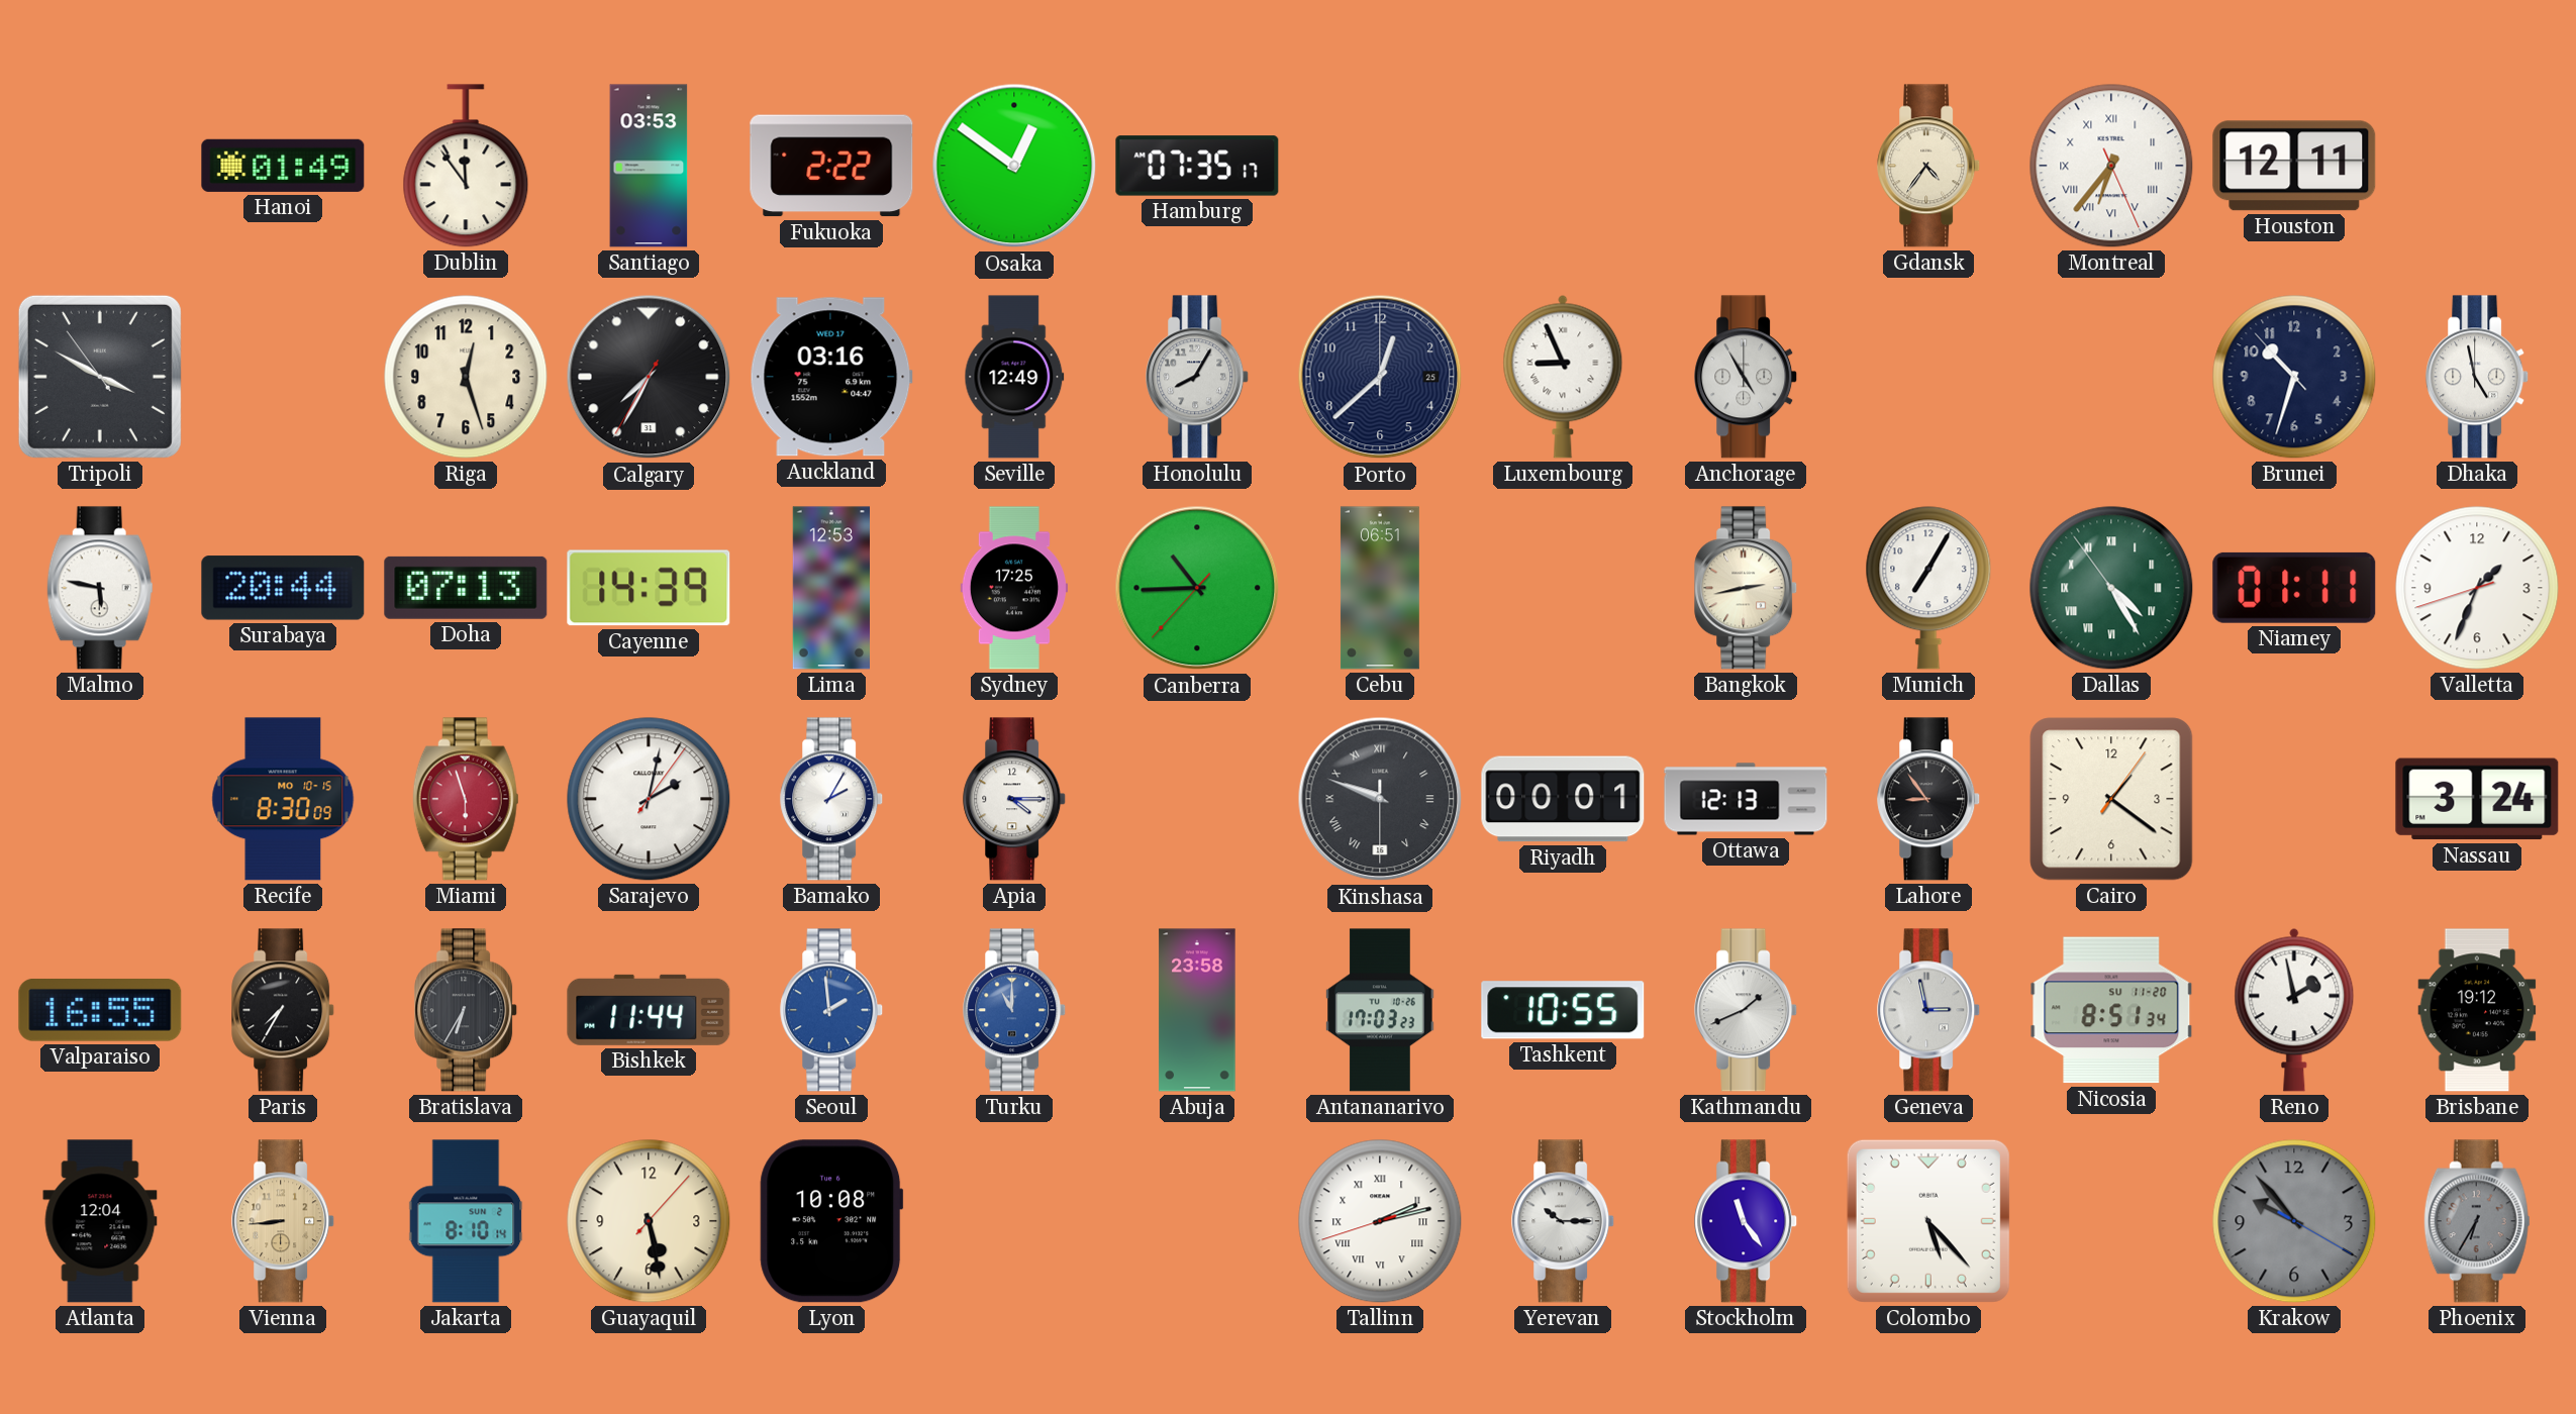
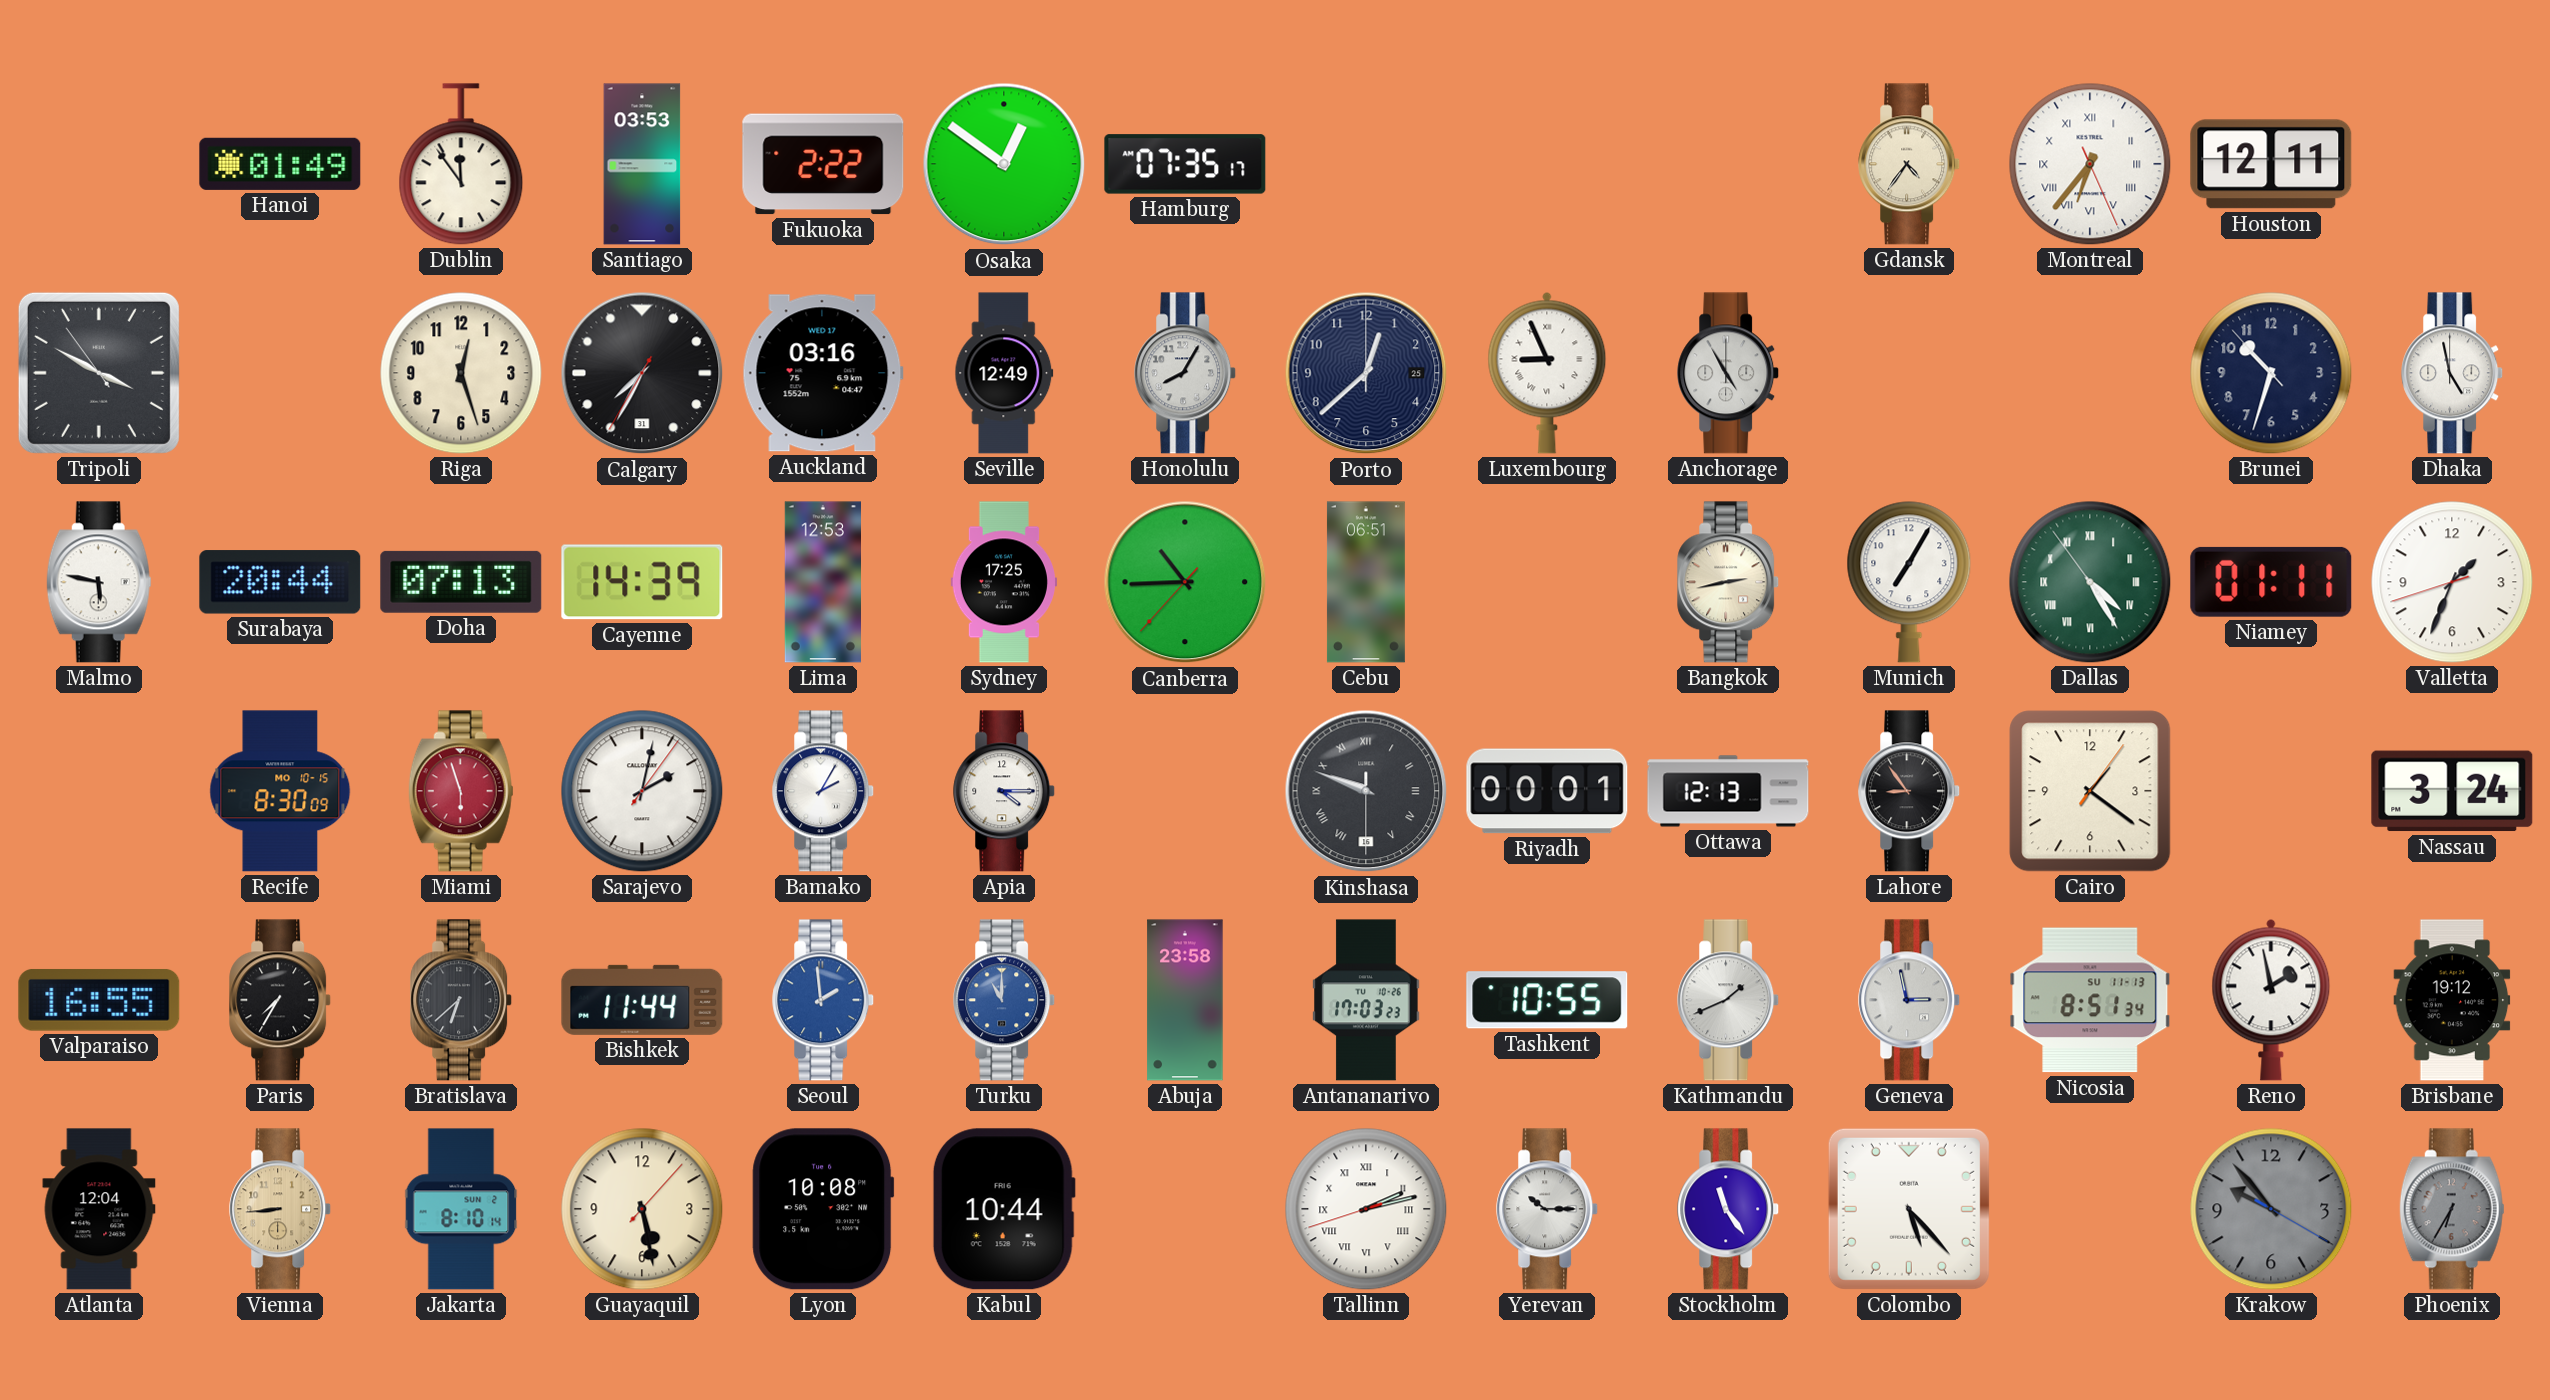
Bratislava: 6:35 -> 6:38 (462, 1000)
Nicosia date: SU 11-20 -> SU 11-13 (2090, 1000)
Kabul: none -> 10:44 (1004, 1209)
